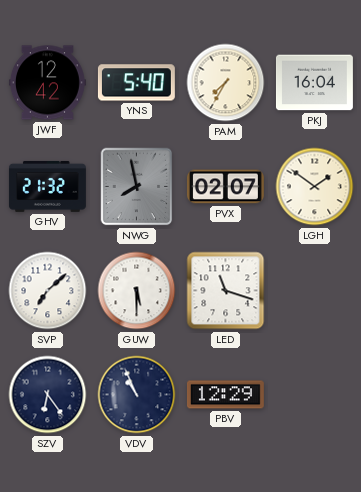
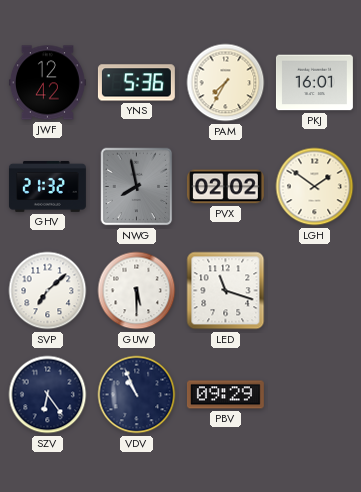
YNS: 5:40 -> 5:36 (136, 83)
PKJ: 16:04 -> 16:01 (314, 83)
PVX: 02:07 -> 02:02 (225, 187)
PBV: 12:29 -> 09:29 (225, 395)
